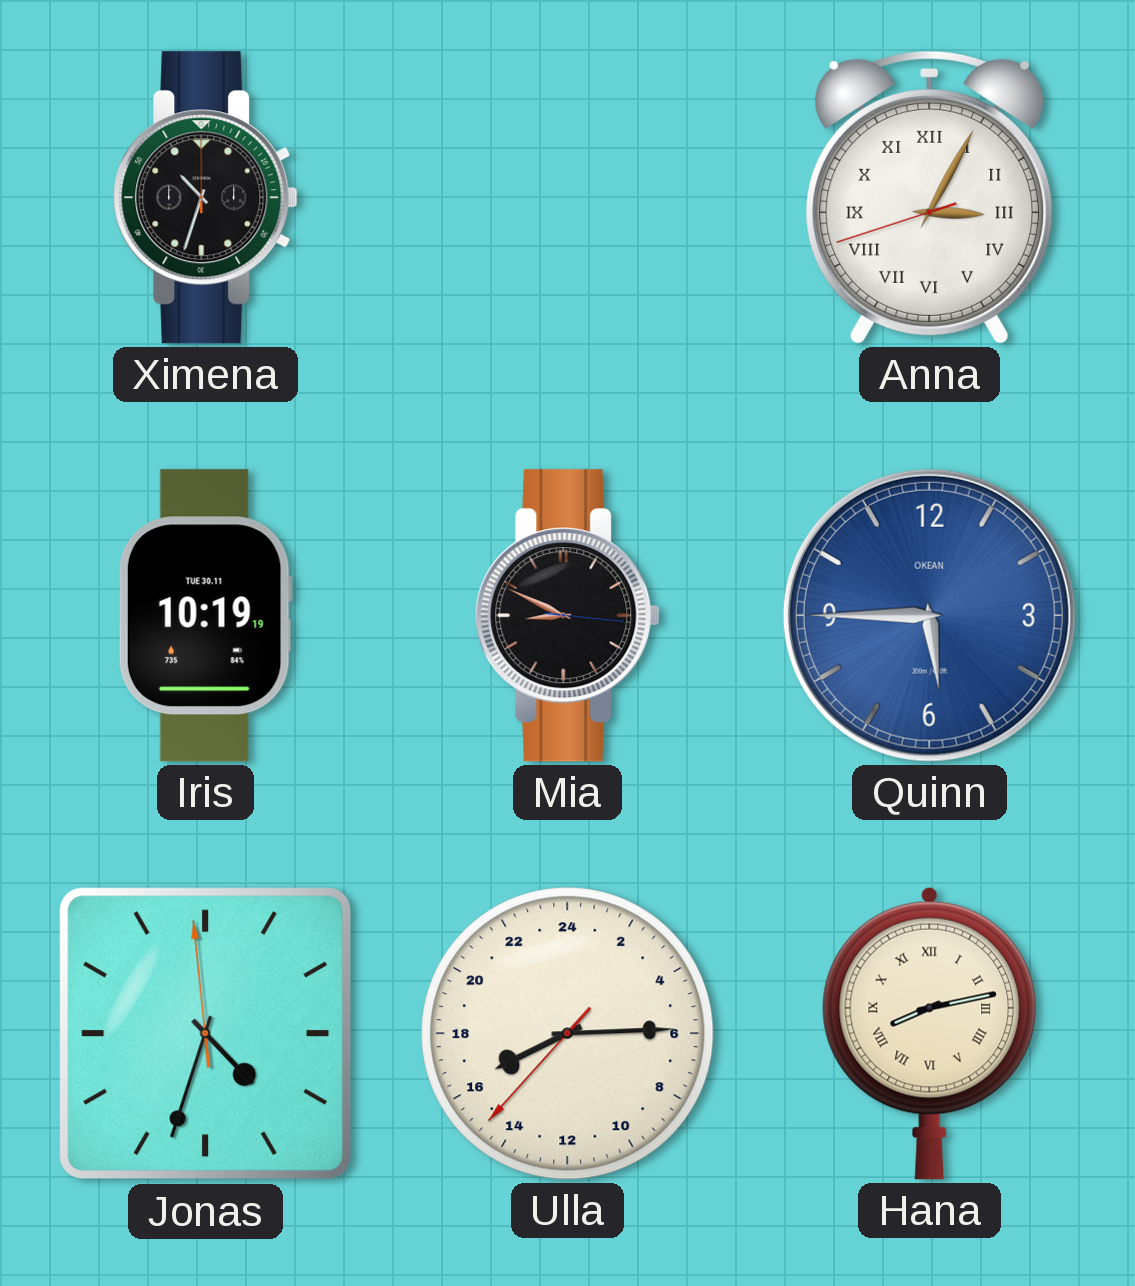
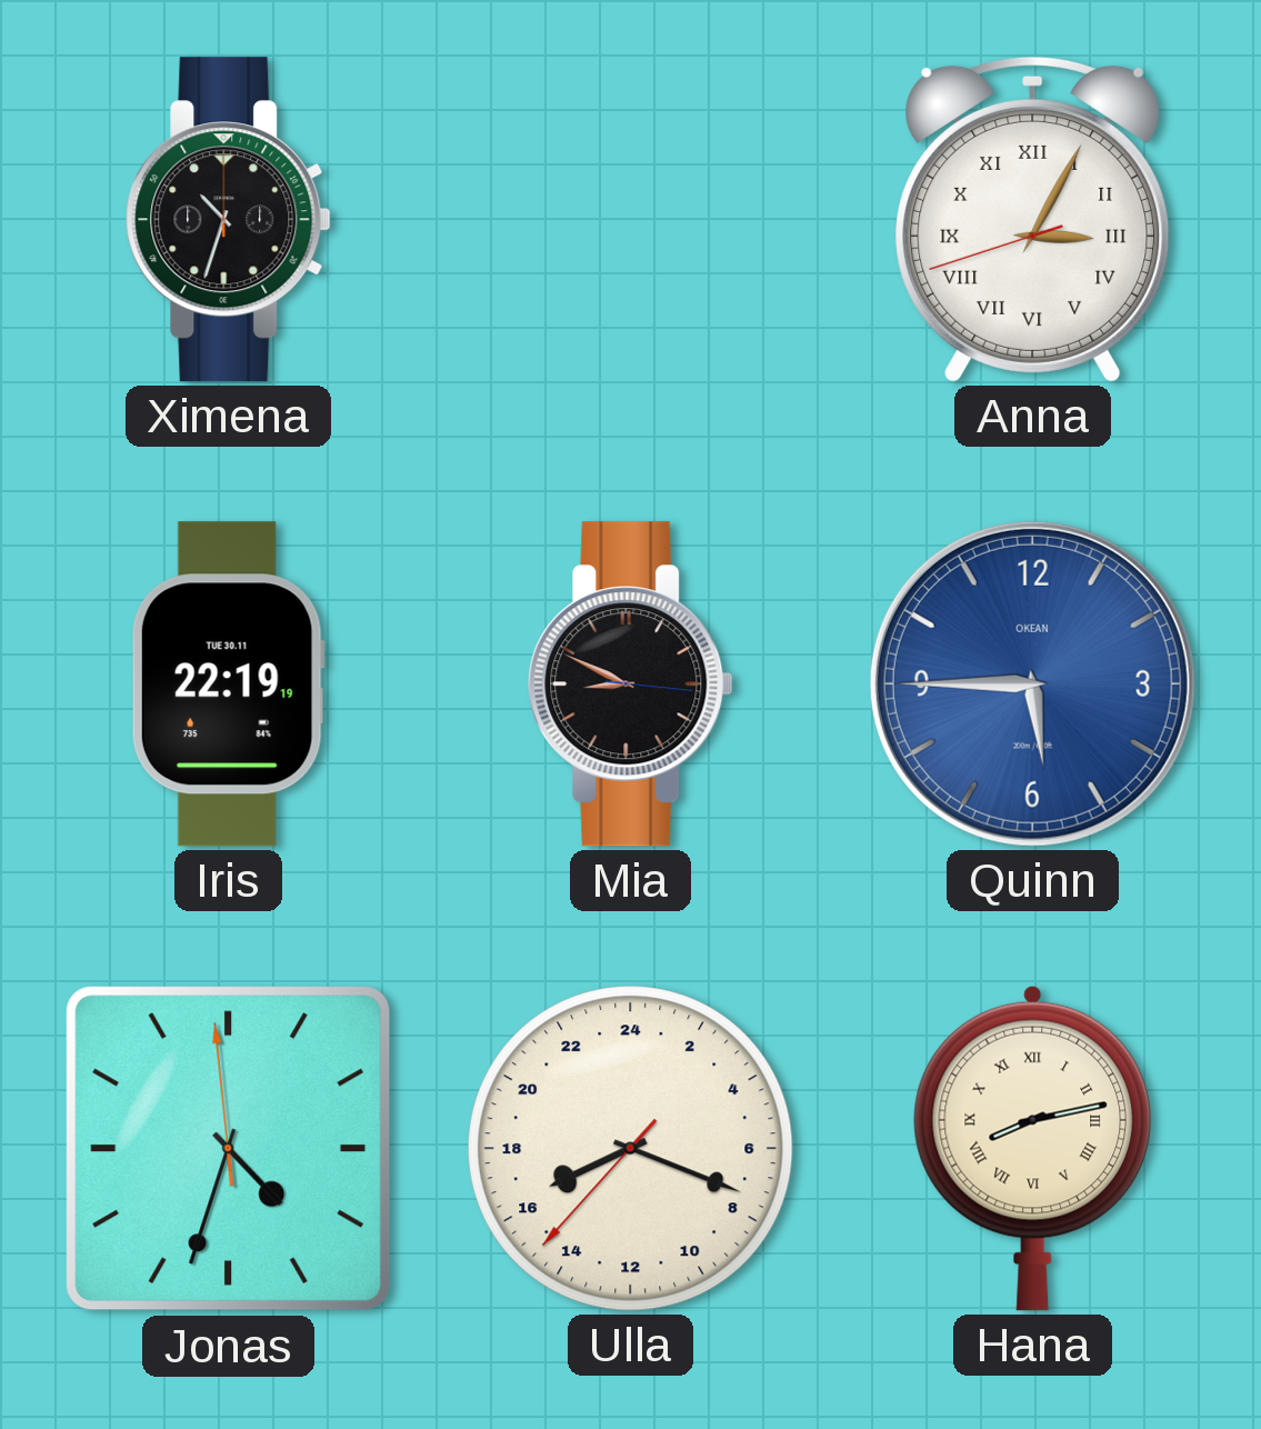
Iris: 10:19 -> 22:19 (228, 684)
Ulla: 16:14 -> 16:18 (631, 1149)
